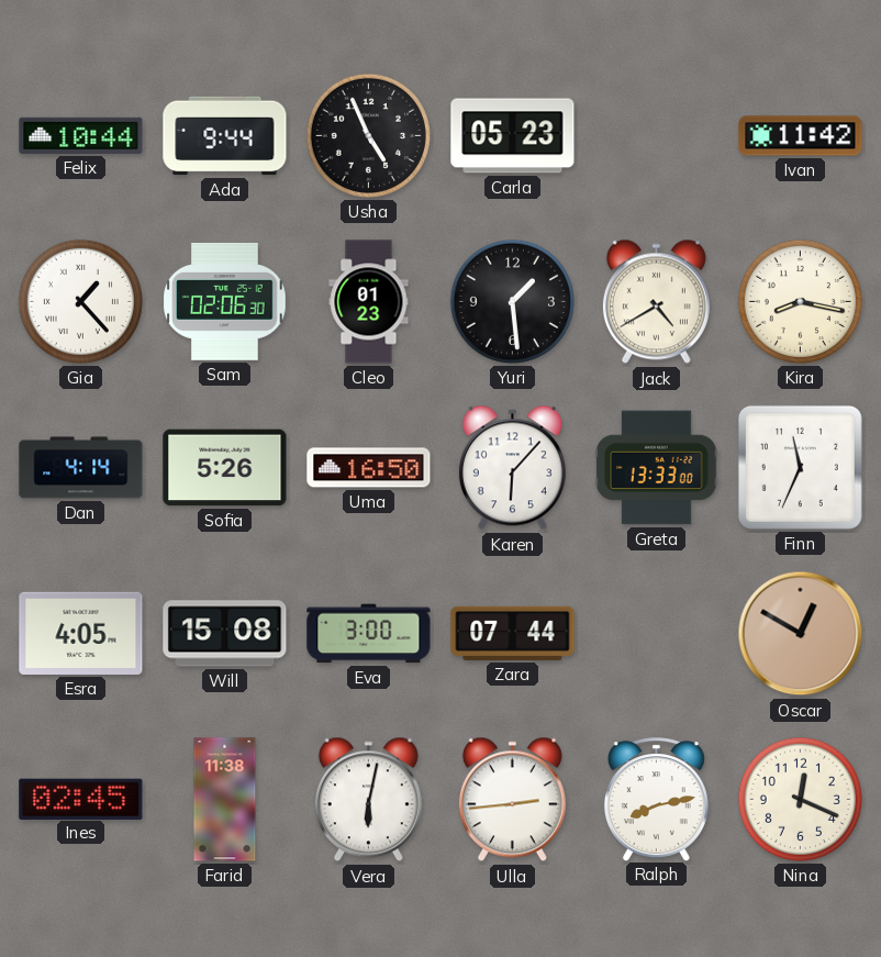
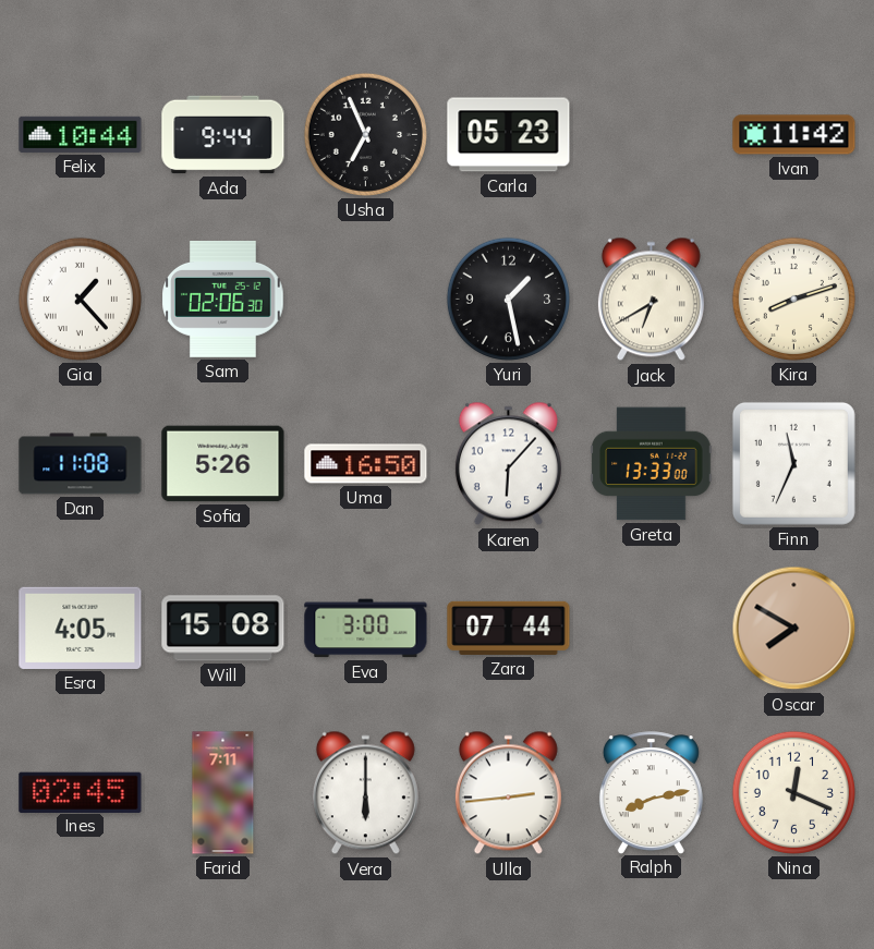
Usha: 4:56 -> 6:56 (365, 134)
Cleo: 01:23 -> none (369, 302)
Yuri: 1:29 -> 1:28 (508, 299)
Jack: 4:40 -> 6:40 (651, 300)
Kira: 8:17 -> 8:12 (793, 299)
Dan: 4:14 -> 11:08 (81, 464)
Oscar: 12:50 -> 7:50 (794, 629)
Farid: 11:38 -> 7:11 (223, 793)
Vera: 6:02 -> 6:00 (365, 793)
